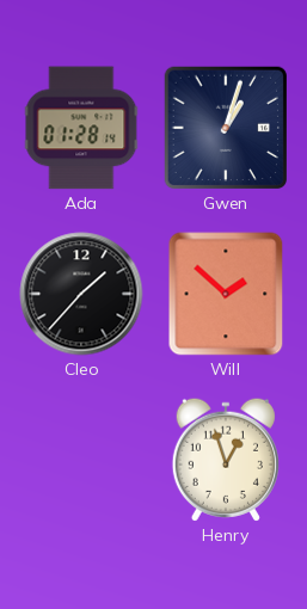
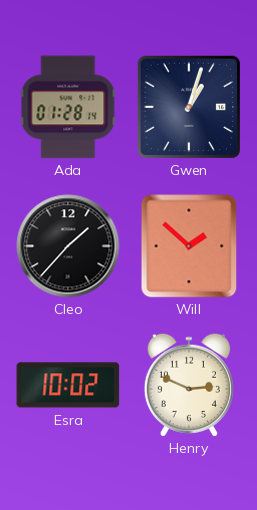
Esra: none -> 10:02 (68, 385)
Henry: 12:57 -> 2:49 (189, 385)
